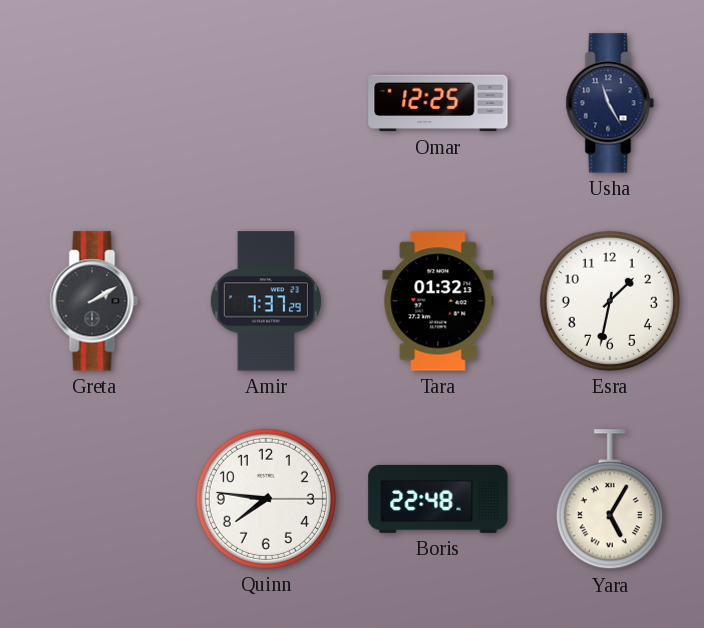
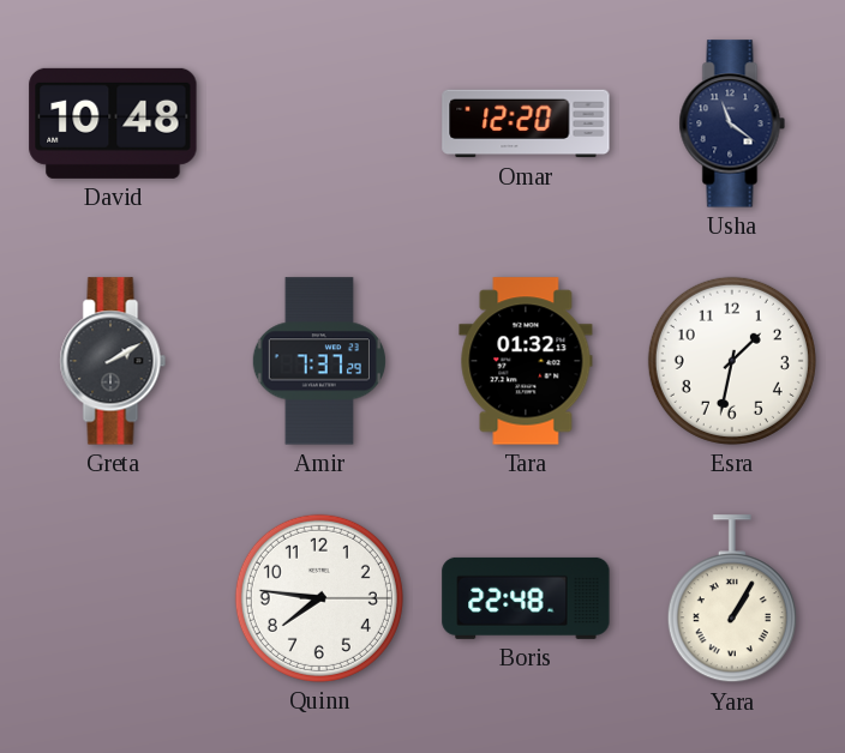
David: none -> 10:48 (113, 124)
Omar: 12:25 -> 12:20 (526, 124)
Usha: 11:25 -> 11:21 (732, 124)
Yara: 5:05 -> 1:05 (732, 600)
